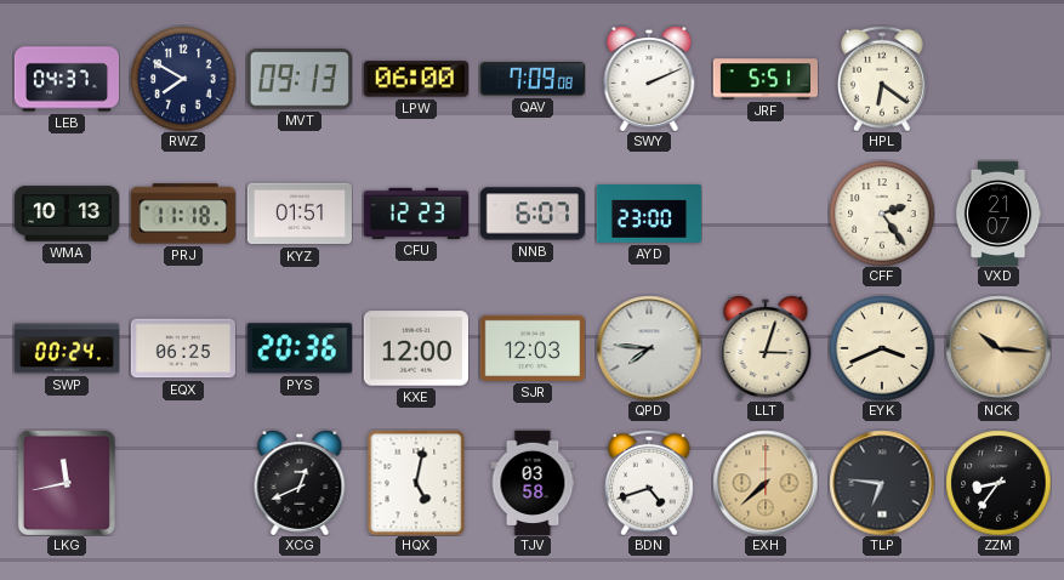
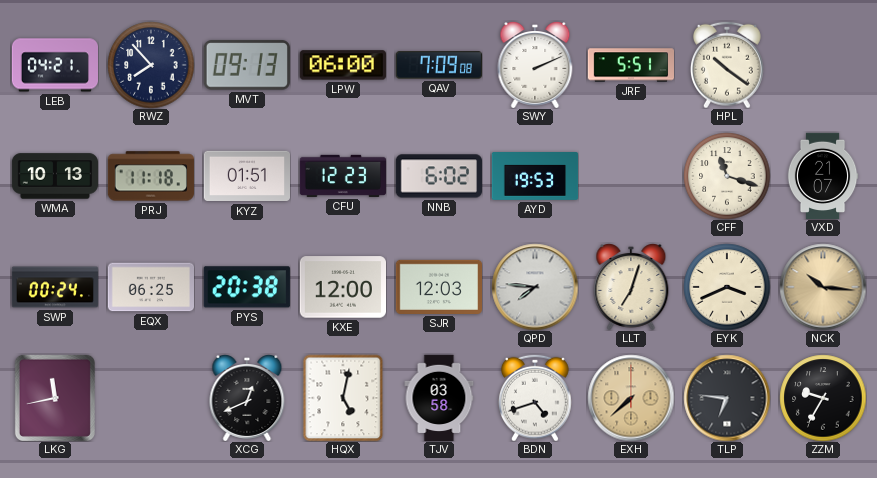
LEB: 04:37 -> 04:21 (54, 65)
RWZ: 7:50 -> 7:53 (151, 65)
HPL: 6:21 -> 10:21 (727, 65)
NNB: 6:07 -> 6:02 (438, 176)
AYD: 23:00 -> 19:53 (535, 177)
CFF: 2:24 -> 11:18 (727, 176)
PYS: 20:36 -> 20:38 (247, 287)
LLT: 3:03 -> 7:03 (631, 287)
ZZM: 8:36 -> 9:35 (823, 398)
